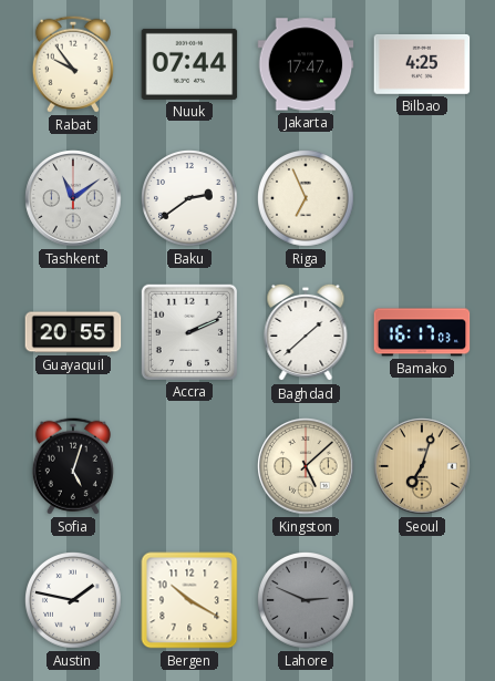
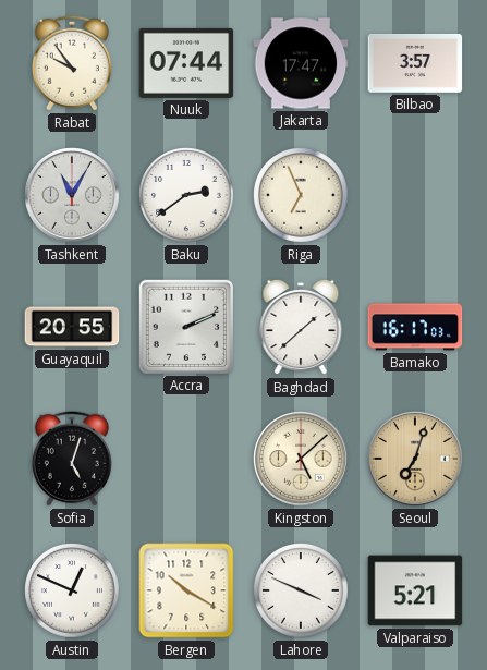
Bilbao: 4:25 -> 3:57 (415, 63)
Tashkent: 11:09 -> 11:05 (72, 195)
Austin: 1:47 -> 12:49 (73, 592)
Lahore: 2:49 -> 3:49 (302, 592)
Lahore dial: grey -> white (302, 592)
Valparaiso: none -> 5:21 (415, 590)
